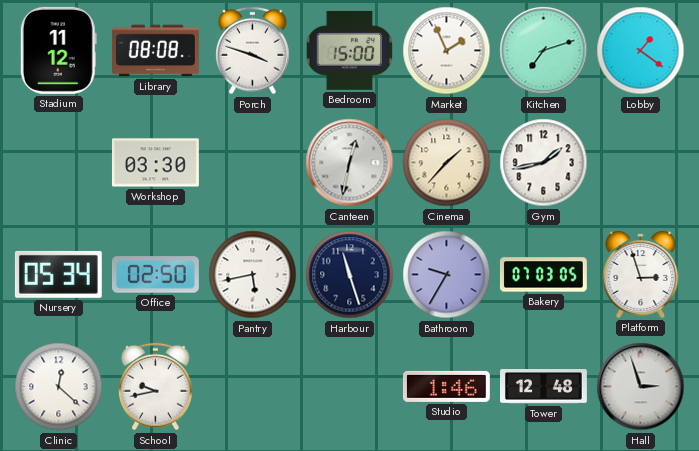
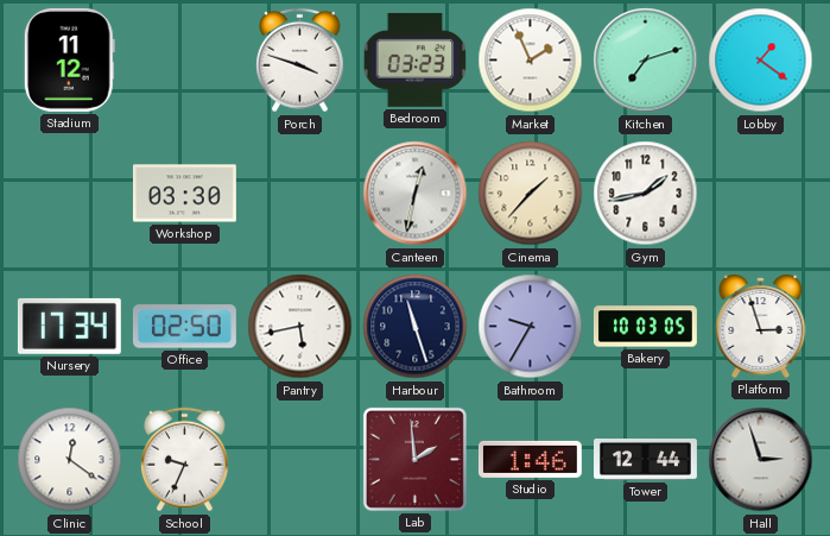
Library: 08:08 -> none (155, 51)
Bedroom: 15:00 -> 03:23 (416, 59)
Nursery: 05:34 -> 17:34 (69, 326)
Bakery: 07:03 -> 10:03 (645, 327)
Clinic: 12:22 -> 12:21 (70, 460)
School: 9:43 -> 9:34 (185, 460)
Lab: none -> 1:59 (414, 459)
Tower: 12:48 -> 12:44 (646, 460)
